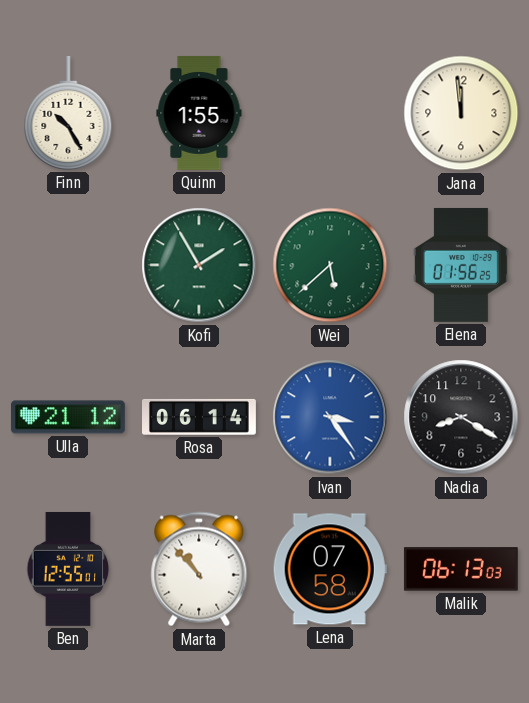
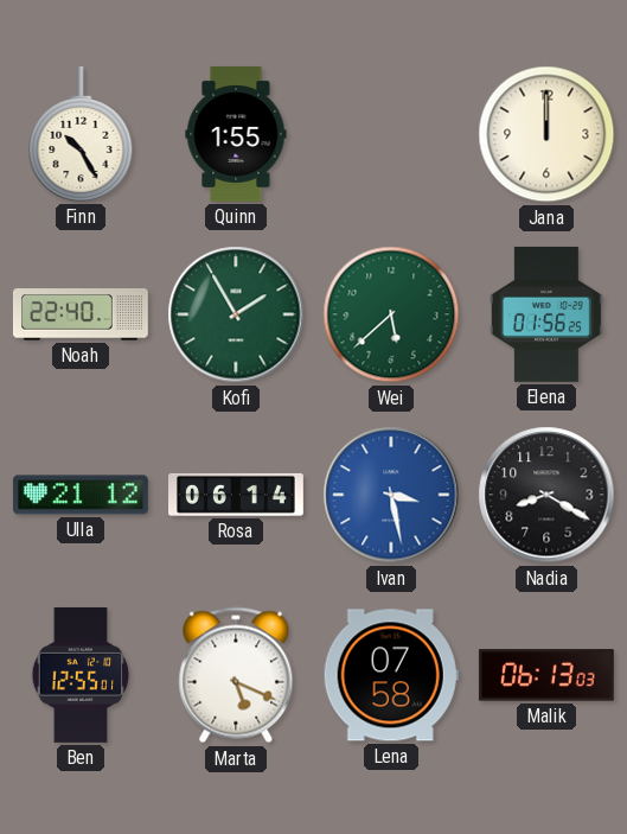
Jana: 11:59 -> 12:00 (546, 134)
Noah: none -> 22:40 (81, 314)
Ivan: 3:24 -> 3:28 (391, 495)
Marta: 10:53 -> 5:19 (236, 675)
